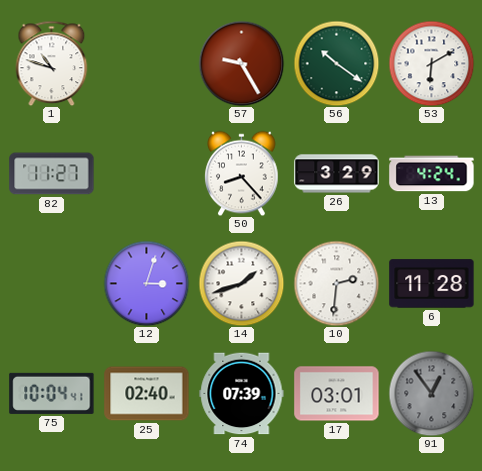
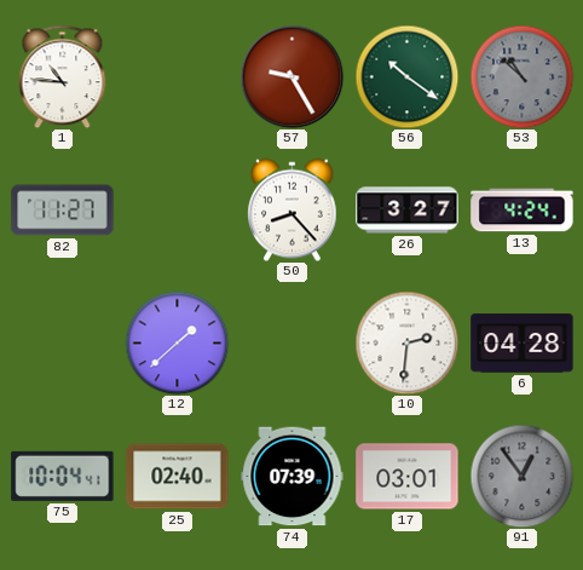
1: 10:48 -> 10:46 (63, 76)
53: 6:10 -> 10:52 (521, 76)
53 dial: white -> grey (521, 76)
26: 3:29 -> 3:27 (408, 211)
12: 3:03 -> 1:38 (177, 342)
14: 1:42 -> none (241, 283)
6: 11:28 -> 04:28 (523, 344)
